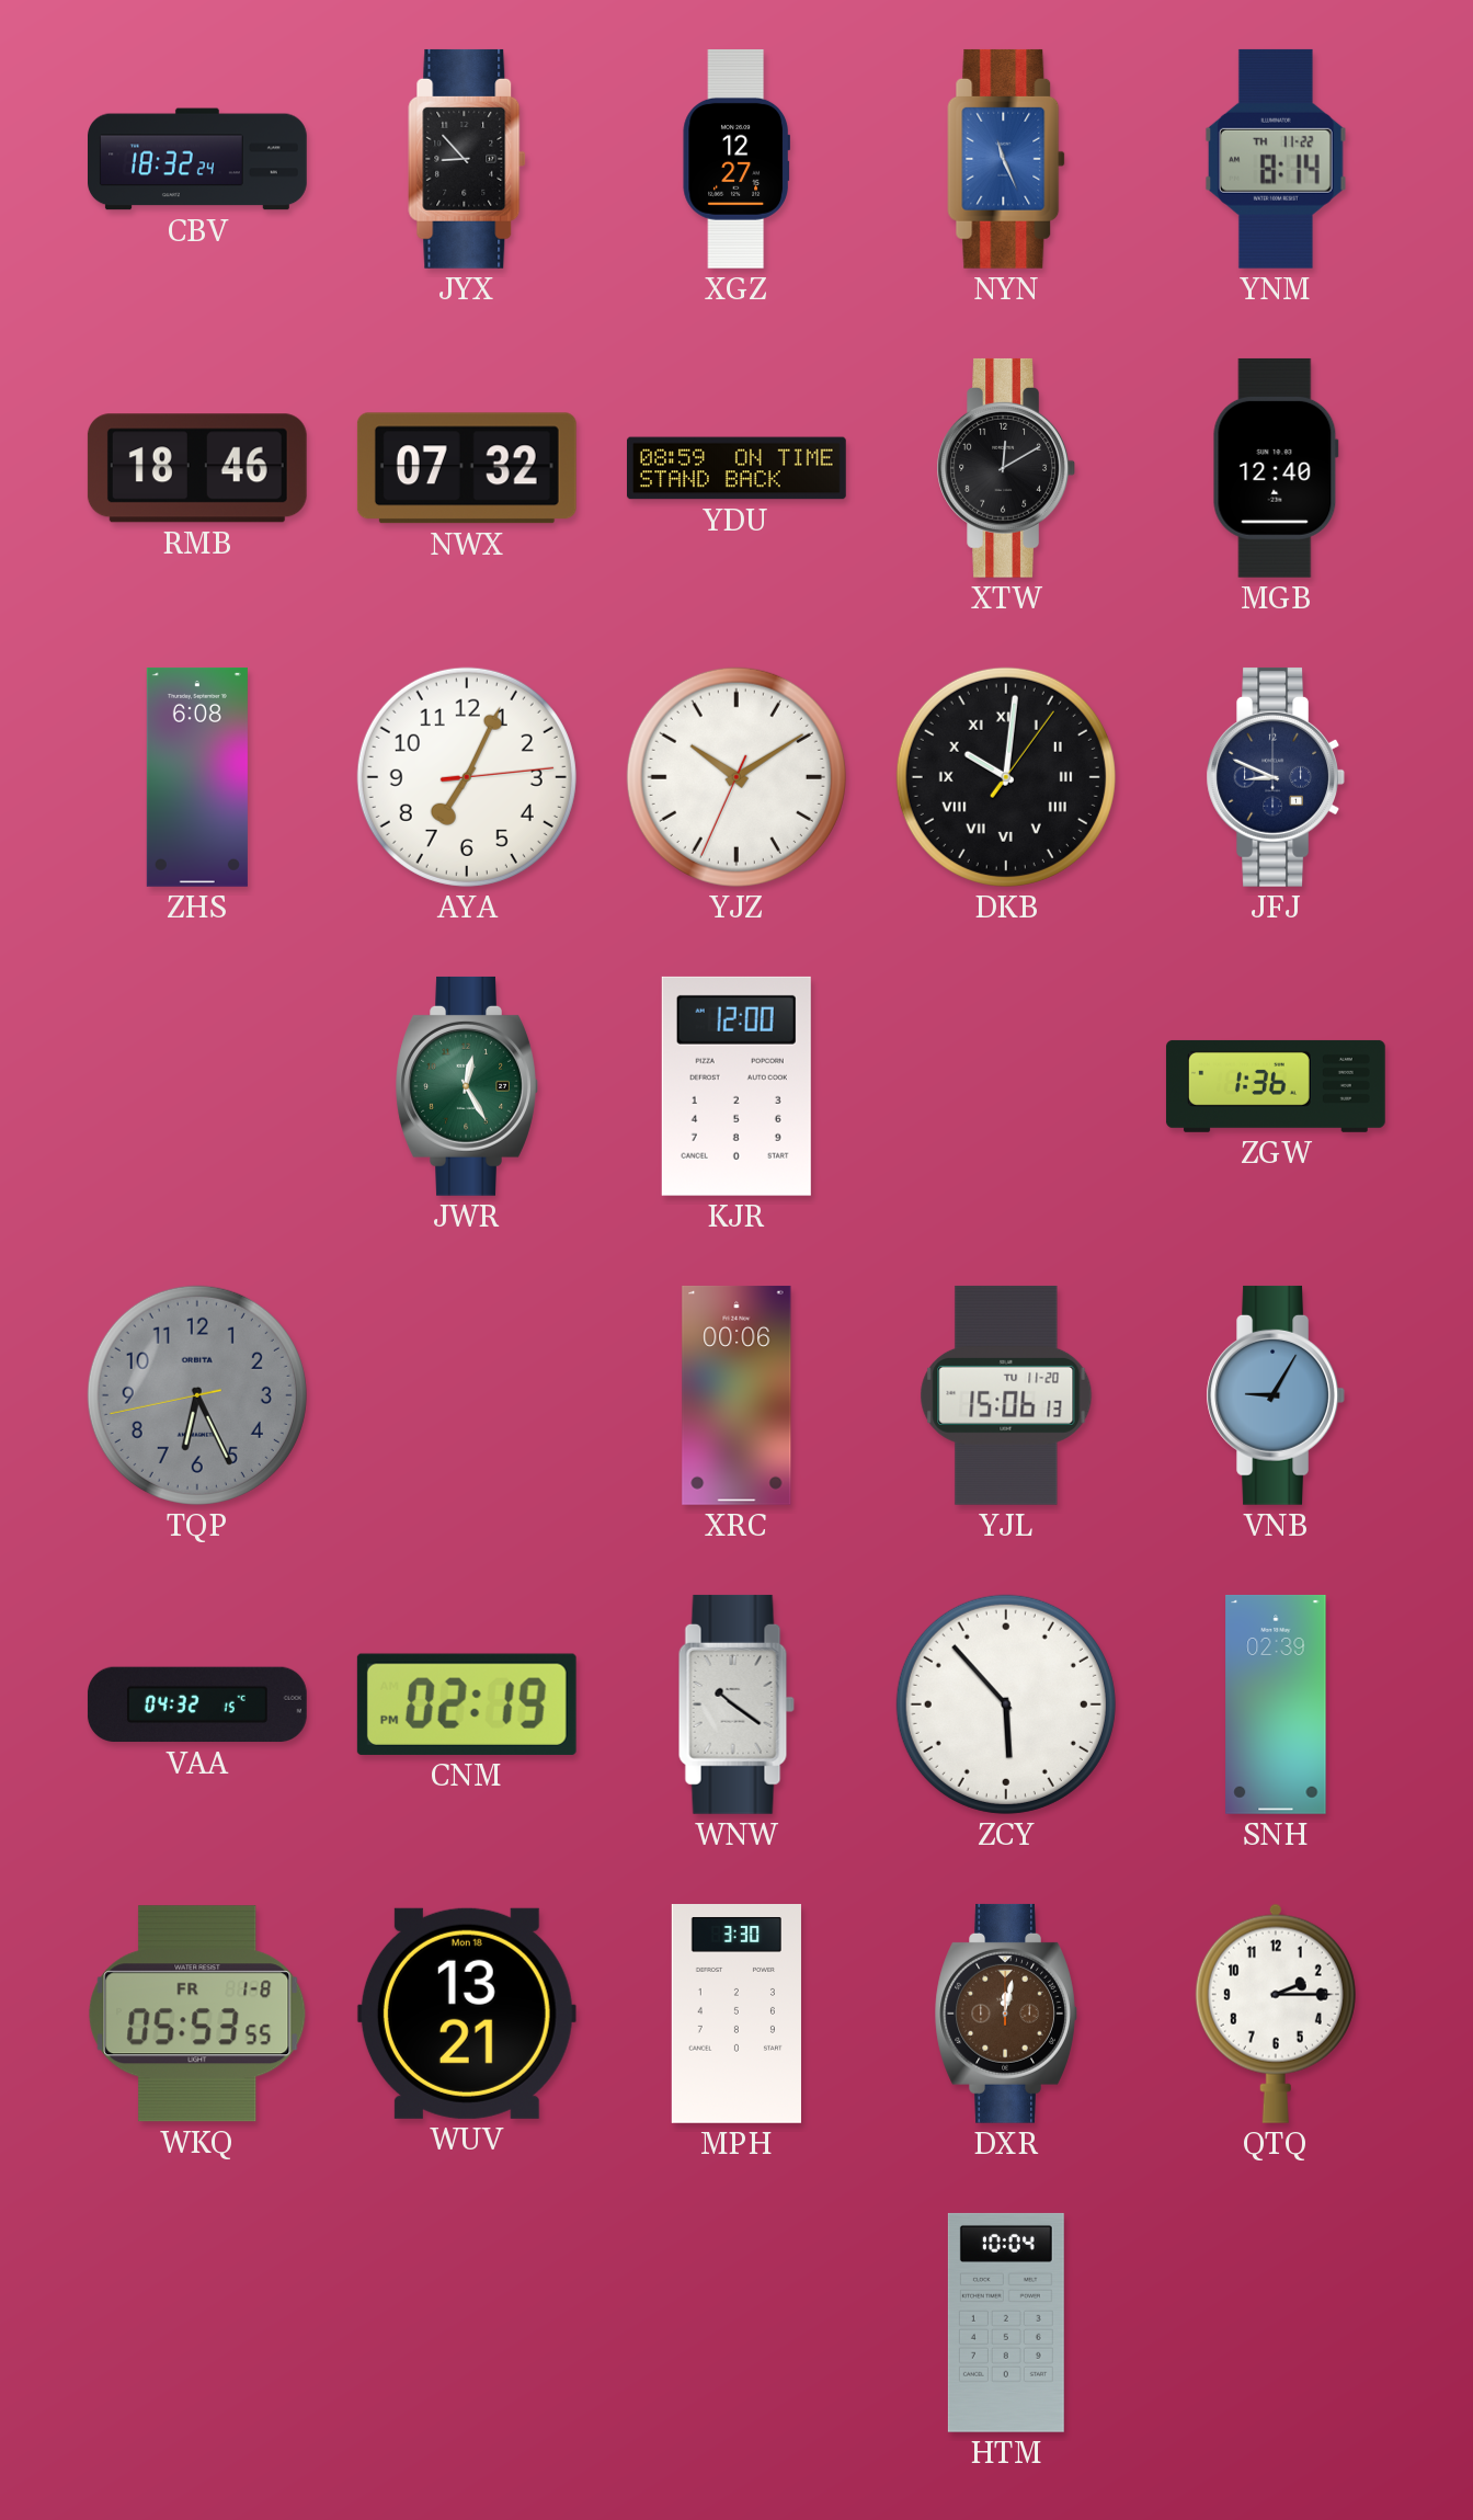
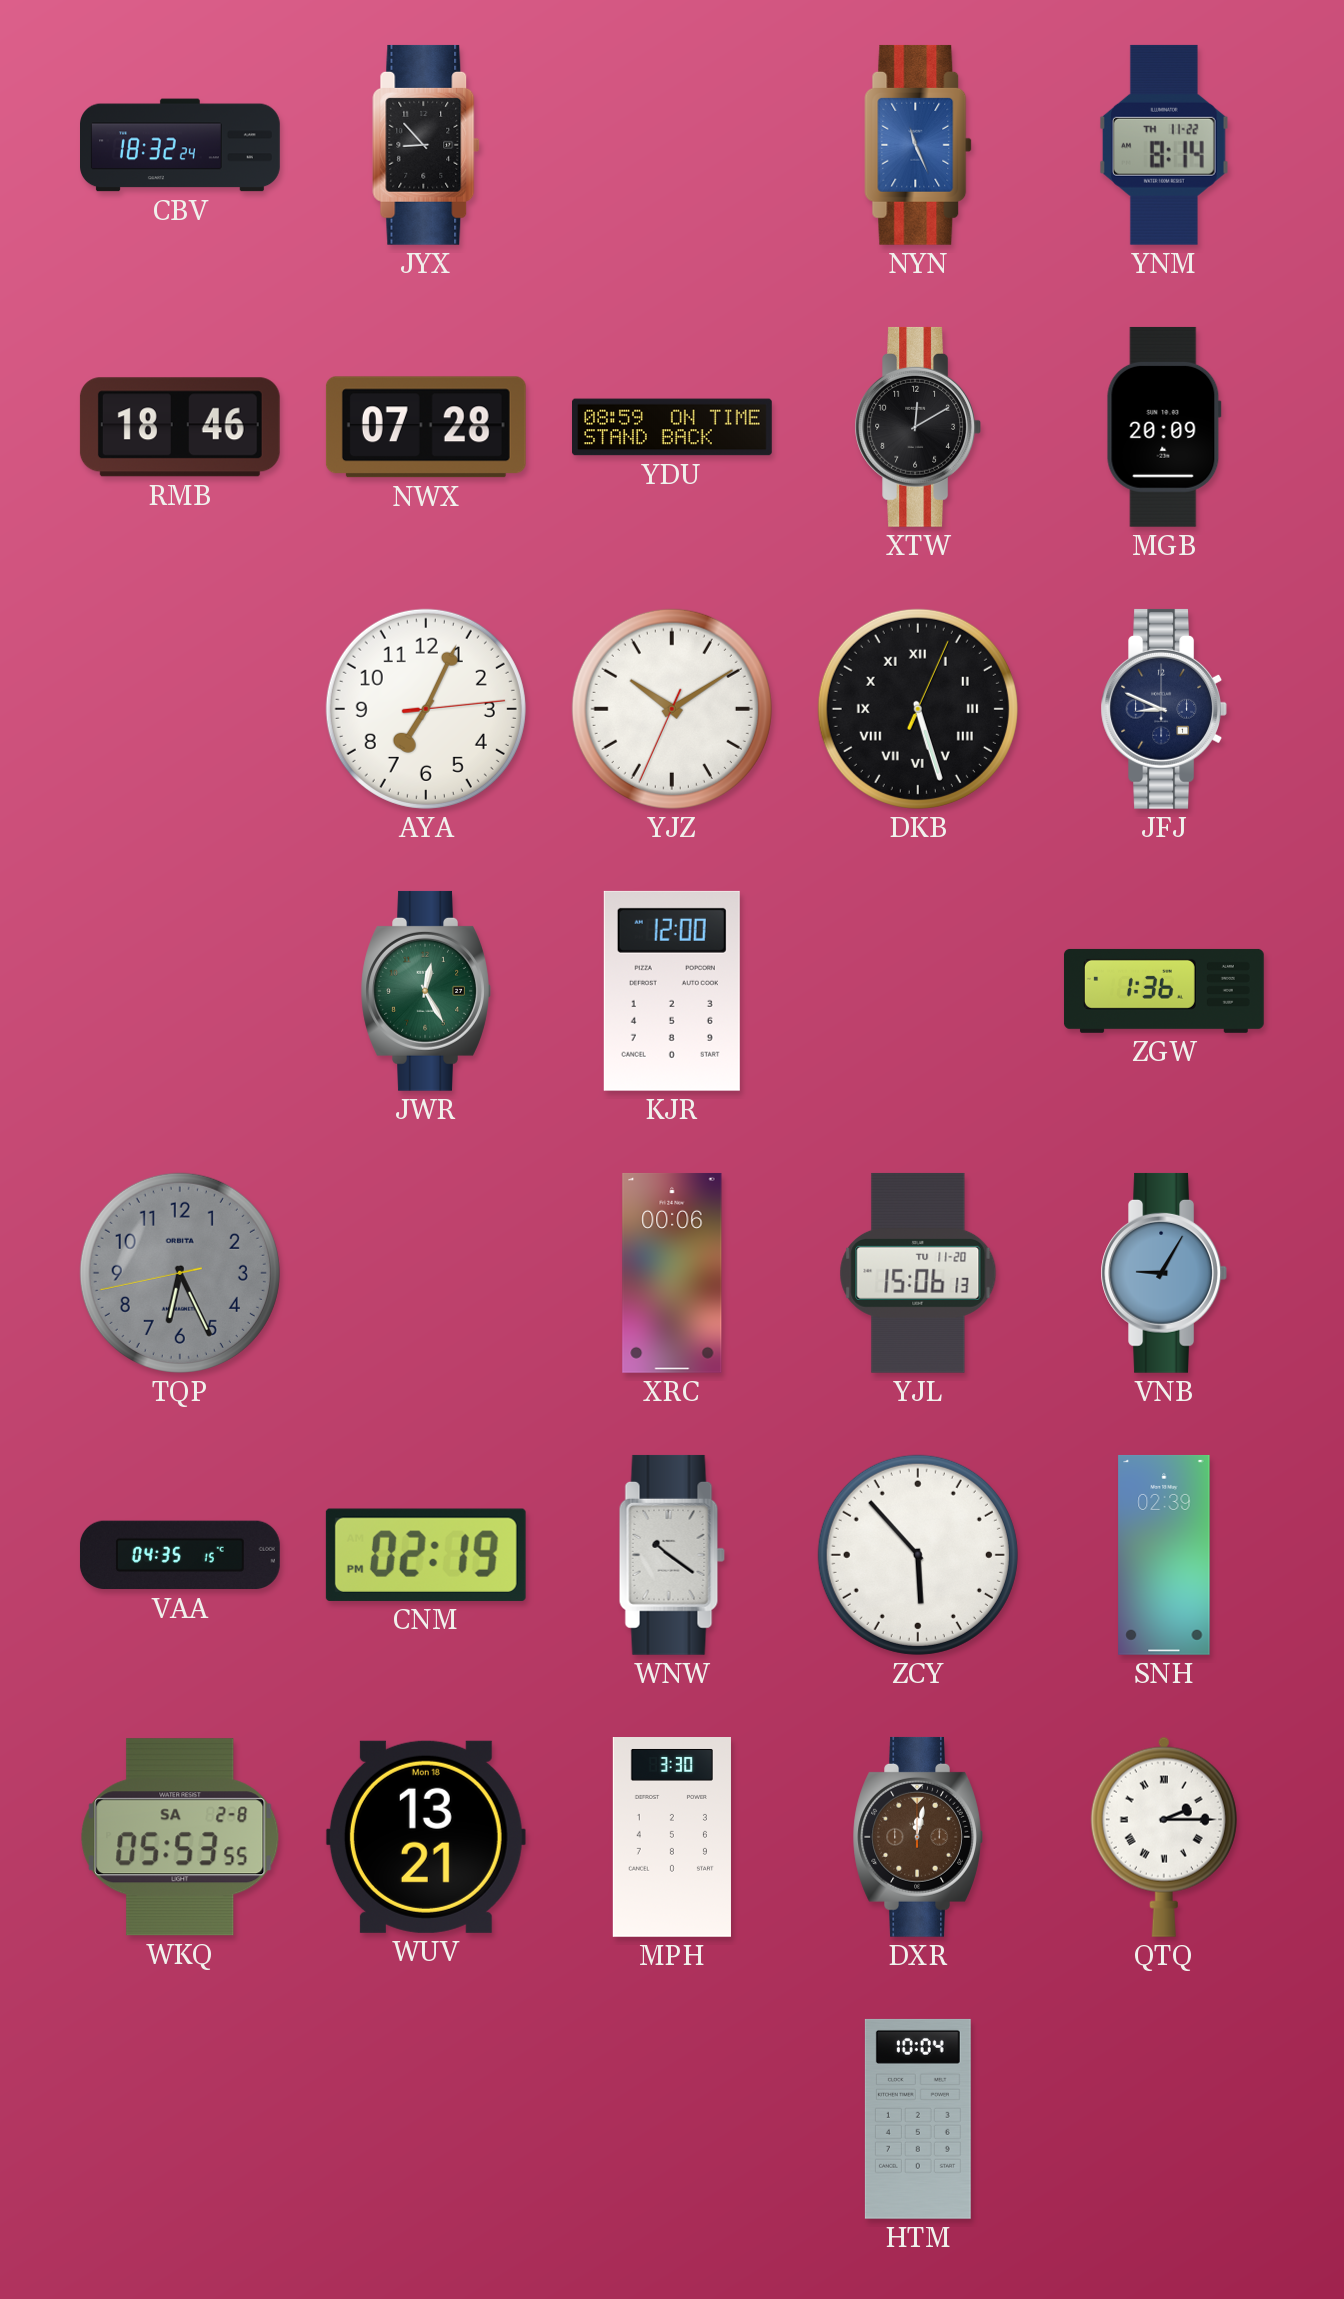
XGZ: 12:27 -> none (735, 159)
NWX: 07:32 -> 07:28 (426, 427)
MGB: 12:40 -> 20:09 (1164, 427)
ZHS: 6:08 -> none (197, 777)
DKB: 10:01 -> 5:27 (918, 709)
VAA: 04:32 -> 04:35 (180, 1555)
WKQ date: FR 1-8 -> SA 2-8 (180, 1837)
QTQ numerals: Arabic -> Roman (1164, 1837)
